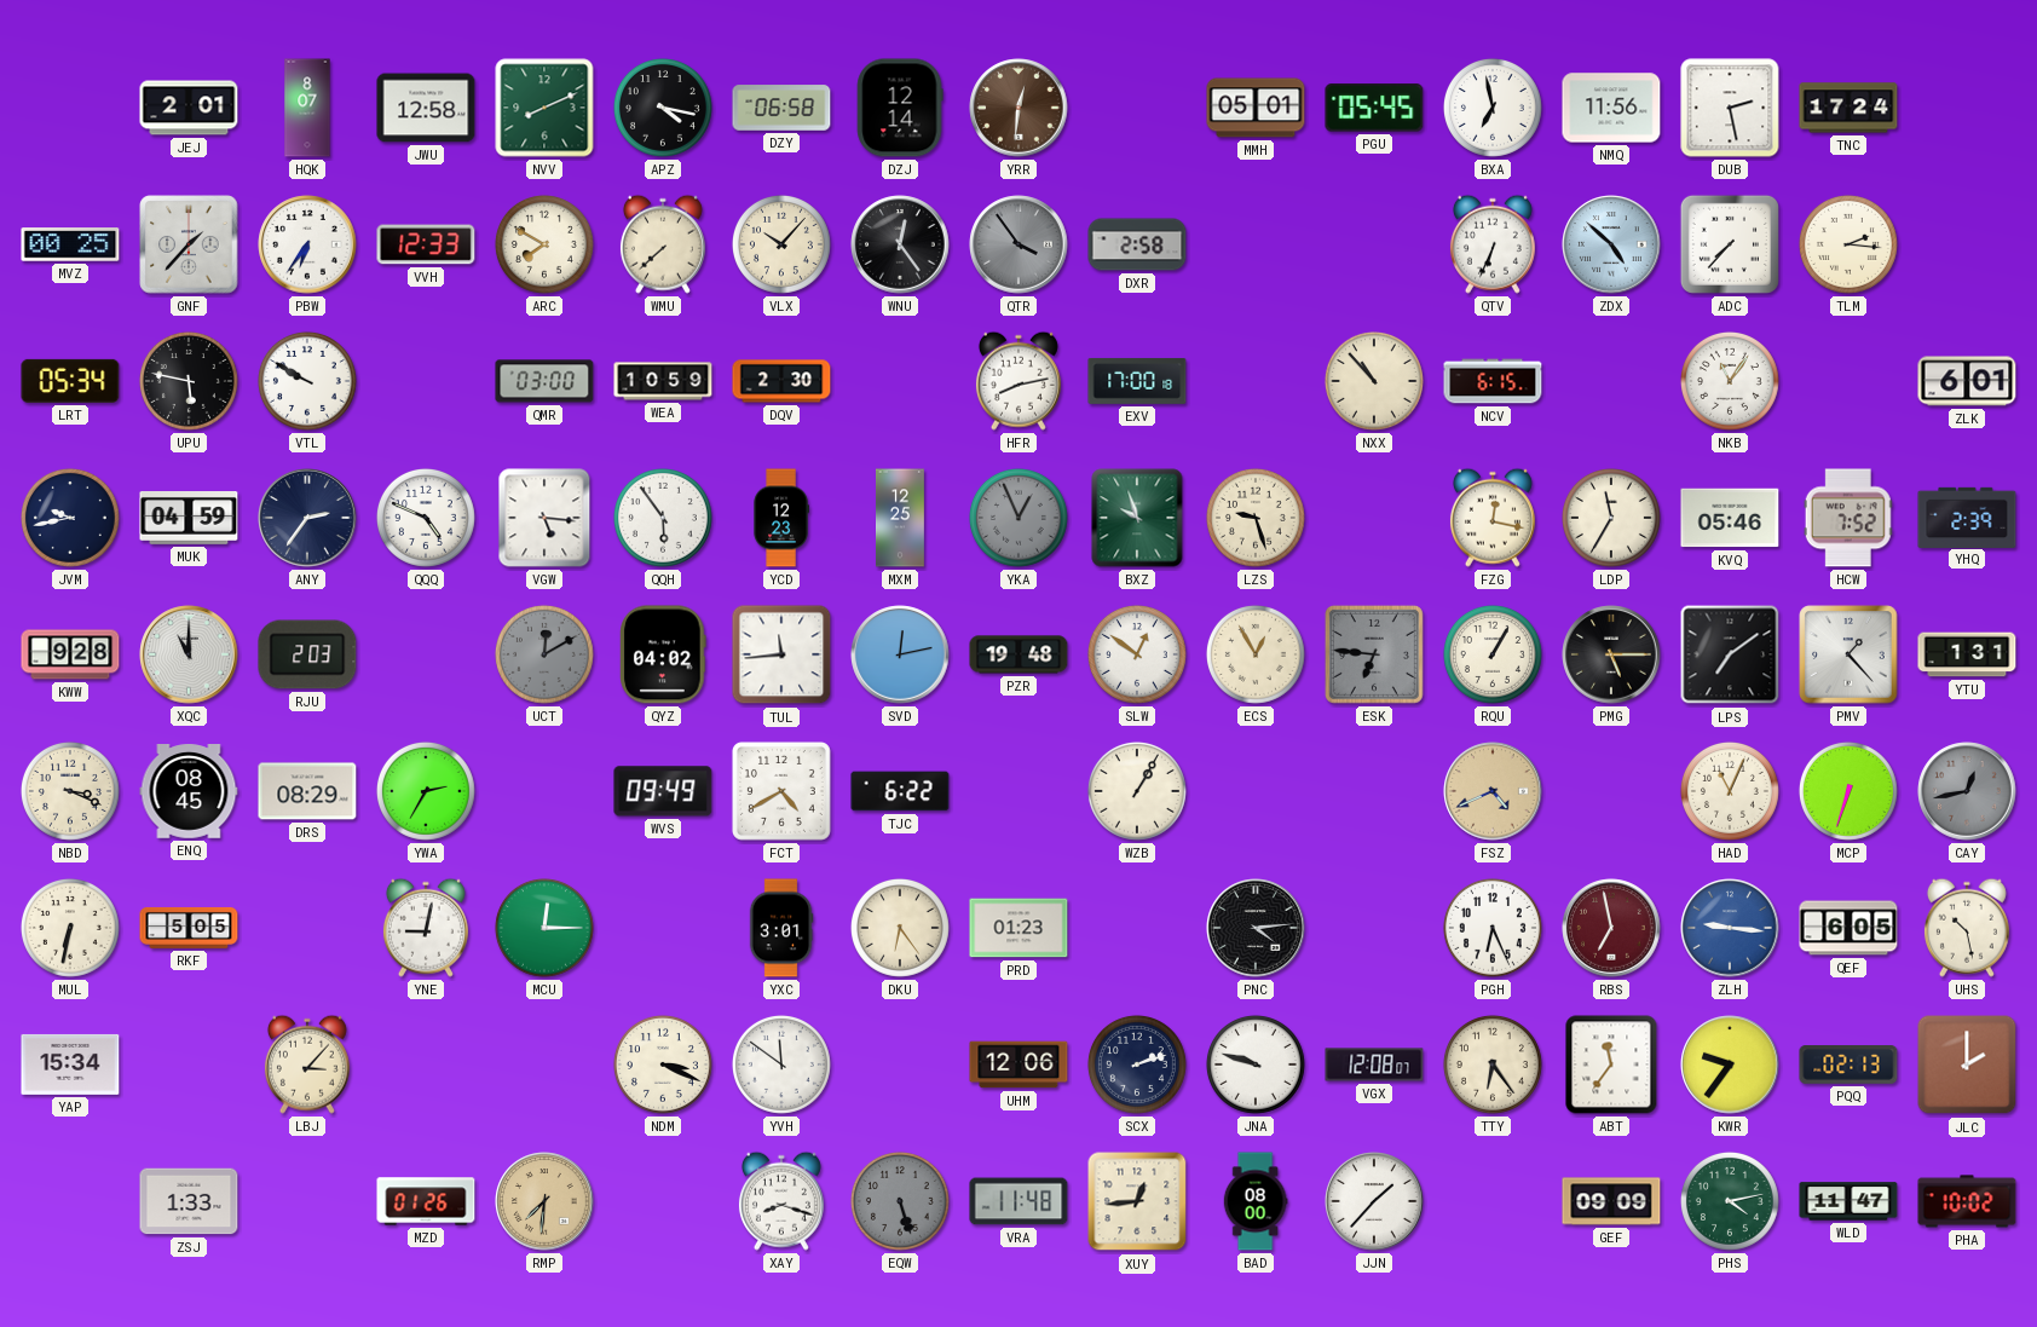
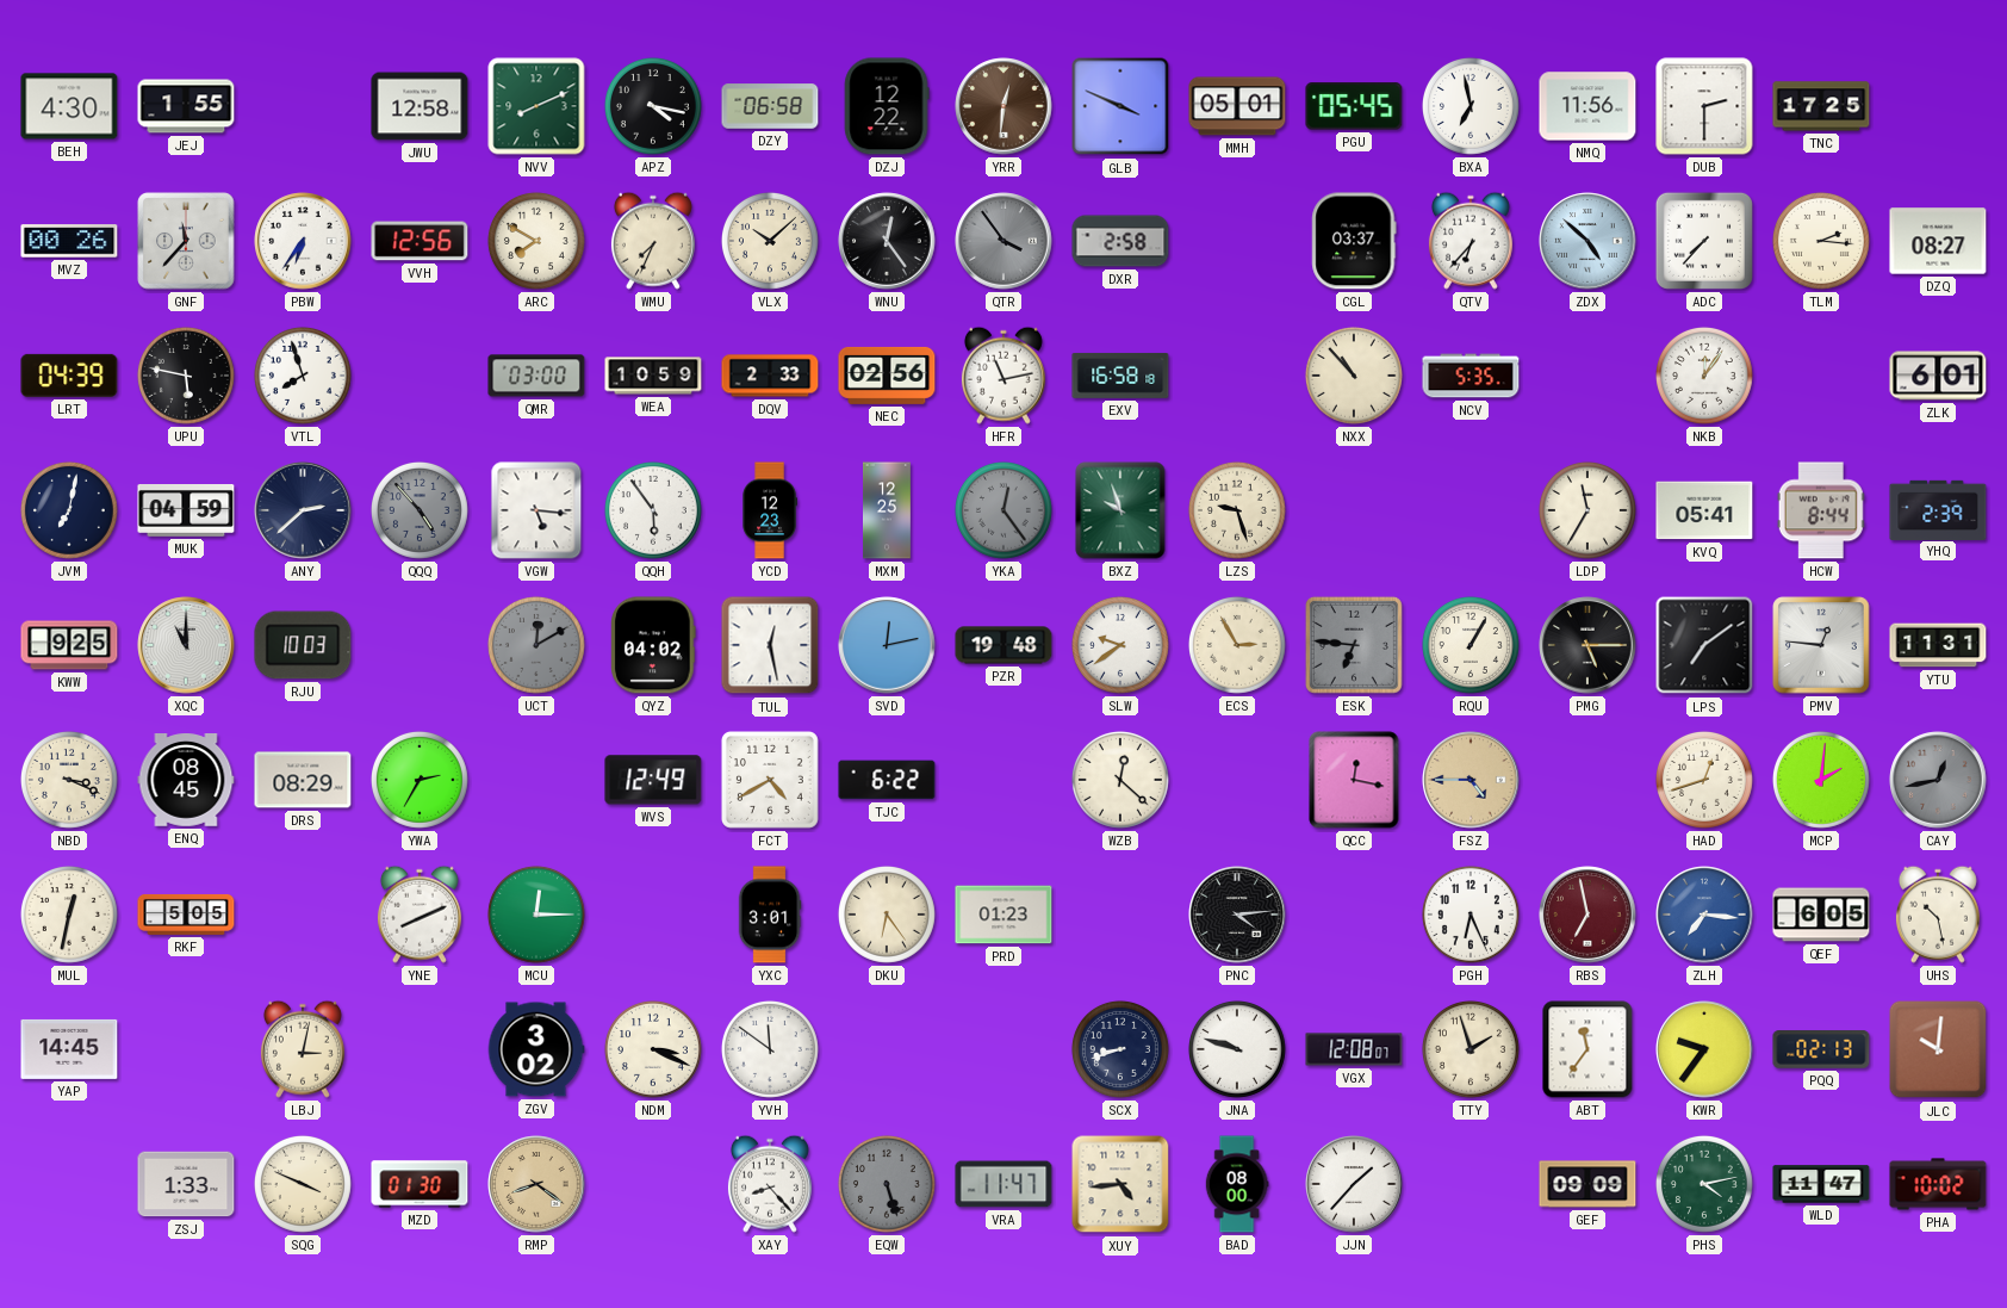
BEH: none -> 4:30 (69, 106)
JEJ: 2:01 -> 1:55 (186, 106)
HQK: 8:07 -> none (307, 108)
DZJ: 12:14 -> 12:22 (887, 106)
GLB: none -> 3:49 (1120, 106)
DUB: 2:28 -> 2:30 (1704, 106)
TNC: 17:24 -> 17:25 (1821, 106)
MVZ: 00:25 -> 00:26 (69, 241)
GNF: 1:37 -> 11:37 (186, 241)
VVH: 12:33 -> 12:56 (420, 241)
WMU: 7:38 -> 7:34 (653, 241)
VLX: 10:07 -> 10:08 (770, 241)
CGL: none -> 03:37 (1354, 241)
QTV: 6:34 -> 6:37 (1471, 241)
DZQ: none -> 08:27 (1938, 241)
LRT: 05:34 -> 04:39 (69, 376)
VTL: 9:50 -> 7:57 (303, 376)
DQV: 2:30 -> 2:33 (770, 376)
NEC: none -> 02:56 (887, 376)
HFR: 8:13 -> 11:13 (1003, 376)
EXV: 17:00 -> 16:58 (1120, 376)
NCV: 6:15 -> 5:35 (1471, 376)
NKB: 11:06 -> 12:06 (1704, 376)
JVM: 9:43 -> 7:02 (69, 510)
ANY: 2:36 -> 2:38 (303, 510)
QQQ: 4:49 -> 4:53 (420, 510)
QQQ dial: white -> grey (420, 510)
YKA: 12:56 -> 12:24 (1003, 510)
FZG: 12:17 -> none (1493, 518)
KVQ: 05:46 -> 05:41 (1704, 510)
HCW: 7:52 -> 8:44 (1821, 510)
KWW: 9:28 -> 9:25 (69, 645)
RJU: 2:03 -> 10:03 (303, 645)
TUL: 11:44 -> 12:28 (770, 645)
SLW: 12:51 -> 9:39 (1120, 645)
ECS: 12:55 -> 2:55 (1237, 645)
PMV: 1:23 -> 12:46 (1821, 645)
YTU: 1:31 -> 11:31 (1938, 645)
WVS: 09:49 -> 12:49 (653, 780)
WZB: 1:05 -> 12:22 (1120, 780)
QCC: none -> 12:17 (1354, 780)
FSZ: 4:41 -> 4:45 (1471, 780)
HAD: 11:04 -> 12:42 (1704, 780)
MCP: 6:33 -> 2:01 (1821, 780)
MUL: 6:32 -> 12:32 (69, 915)
YNE: 9:02 -> 8:11 (420, 915)
ZLH: 9:16 -> 7:16 (1704, 915)
YAP: 15:34 -> 14:45 (69, 1049)
LBJ: 3:07 -> 3:02 (303, 1049)
ZGV: none -> 3:02 (536, 1049)
UHM: 12:06 -> none (1019, 1065)
SCX: 2:12 -> 8:42 (1120, 1049)
TTY: 6:24 -> 1:57 (1471, 1049)
JLC: 2:00 -> 10:01 (1938, 1049)
SQG: none -> 3:49 (303, 1184)
MZD: 01:26 -> 01:30 (420, 1184)
RMP: 7:31 -> 8:21 (536, 1184)
XAY: 8:18 -> 8:23 (770, 1184)
VRA: 11:48 -> 11:47 (1003, 1184)
XUY: 12:44 -> 4:44 (1120, 1184)
